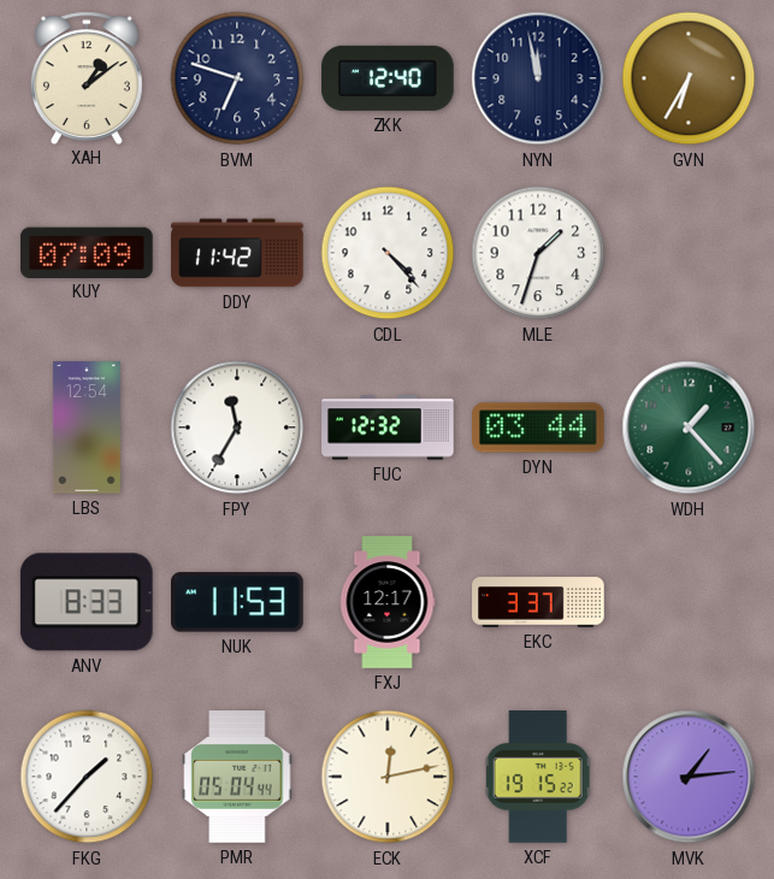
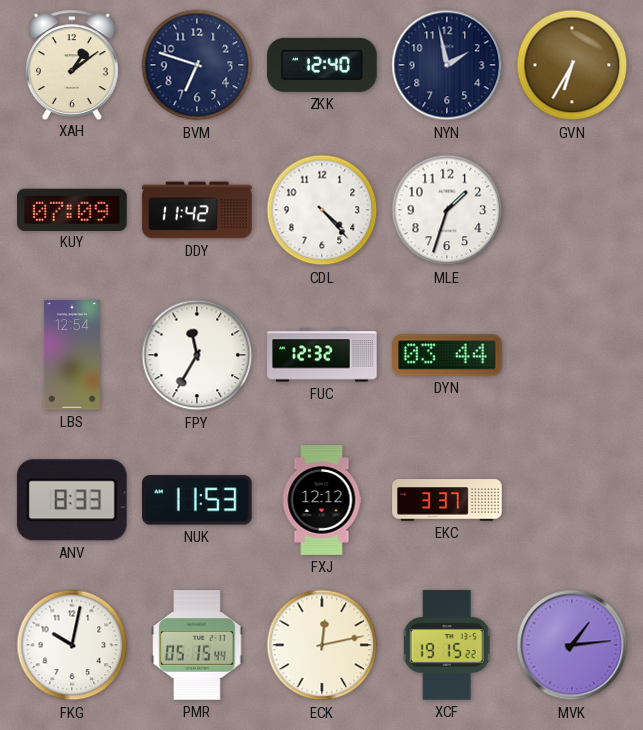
NYN: 11:58 -> 1:58 (447, 65)
WDH: 1:23 -> none (689, 427)
FXJ: 12:17 -> 12:12 (322, 500)
FKG: 1:37 -> 10:02 (72, 645)
PMR: 05:04 -> 05:15 (197, 645)
